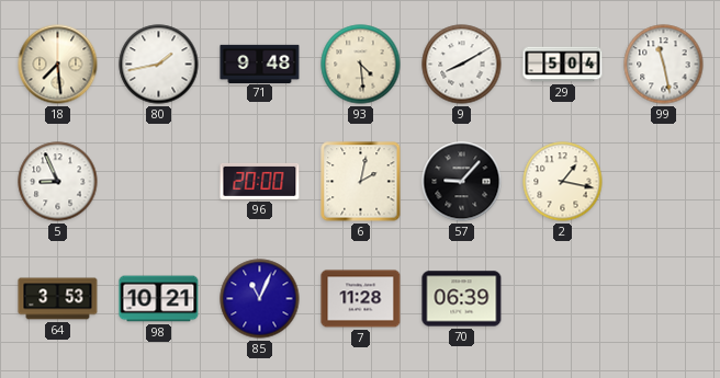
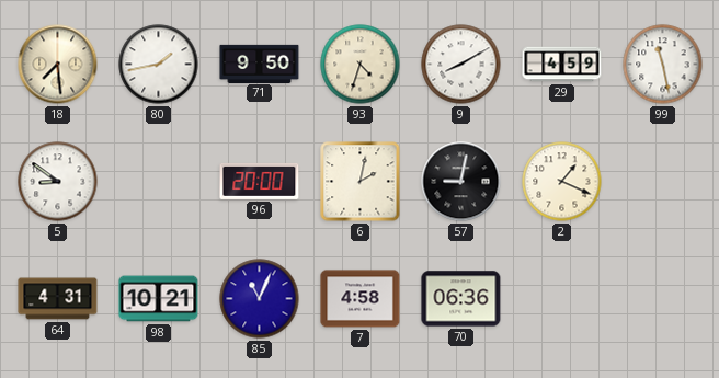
71: 9:48 -> 9:50 (260, 64)
93: 4:29 -> 4:33 (361, 65)
29: 5:04 -> 4:59 (562, 65)
5: 8:56 -> 8:51 (58, 182)
57: 9:07 -> 9:02 (461, 182)
2: 1:17 -> 1:19 (562, 182)
64: 3:53 -> 4:31 (58, 299)
7: 11:28 -> 4:58 (361, 299)
70: 06:39 -> 06:36 (461, 299)
